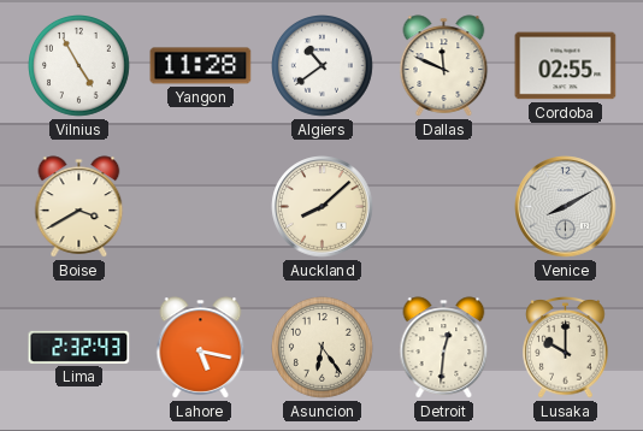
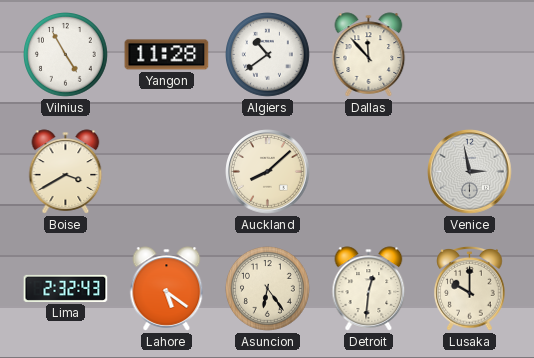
Dallas: 11:49 -> 11:53 (369, 55)
Cordoba: 02:55 -> none (566, 66)
Venice: 8:10 -> 2:58 (470, 172)
Lahore: 5:17 -> 5:21 (167, 289)
